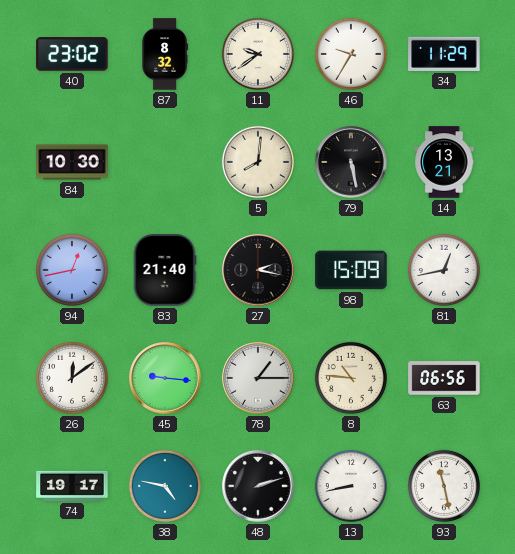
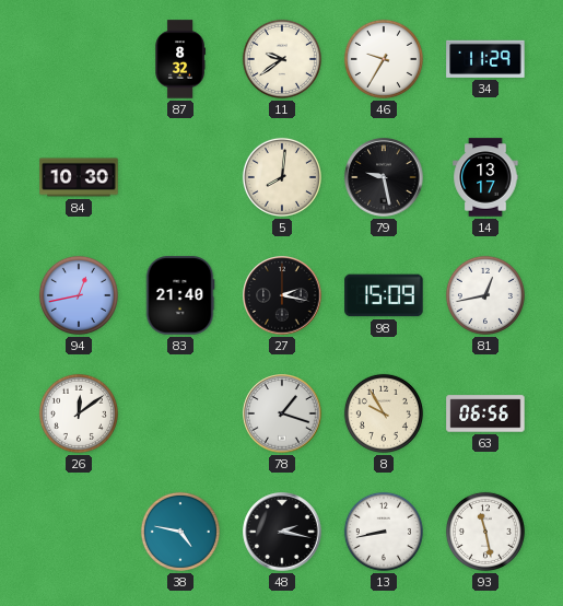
40: 23:02 -> none (72, 54)
79: 5:28 -> 9:28 (384, 177)
14: 13:21 -> 13:17 (485, 177)
45: 9:16 -> none (165, 378)
78: 1:15 -> 1:18 (282, 413)
8: 10:46 -> 9:55 (384, 413)
74: 19:17 -> none (72, 486)
48: 2:12 -> 2:17 (282, 532)
